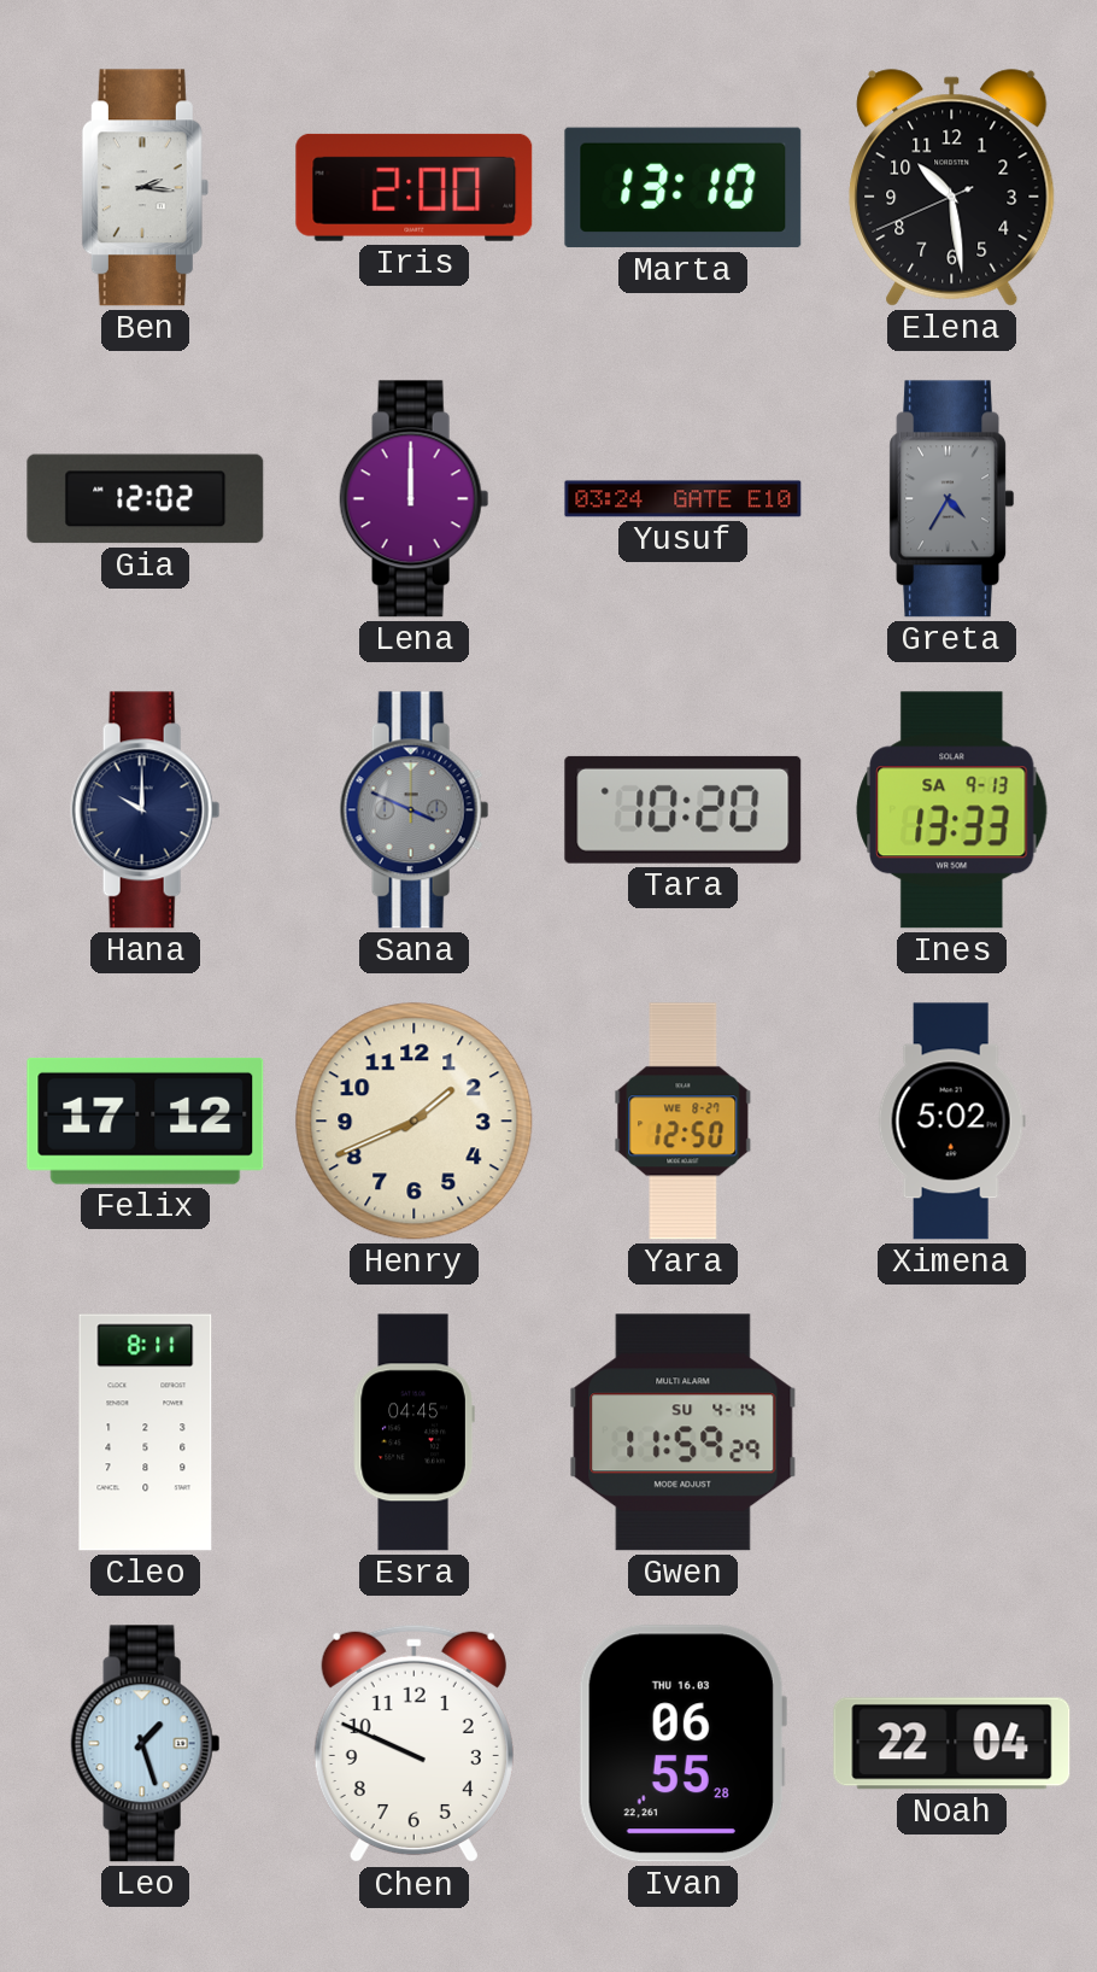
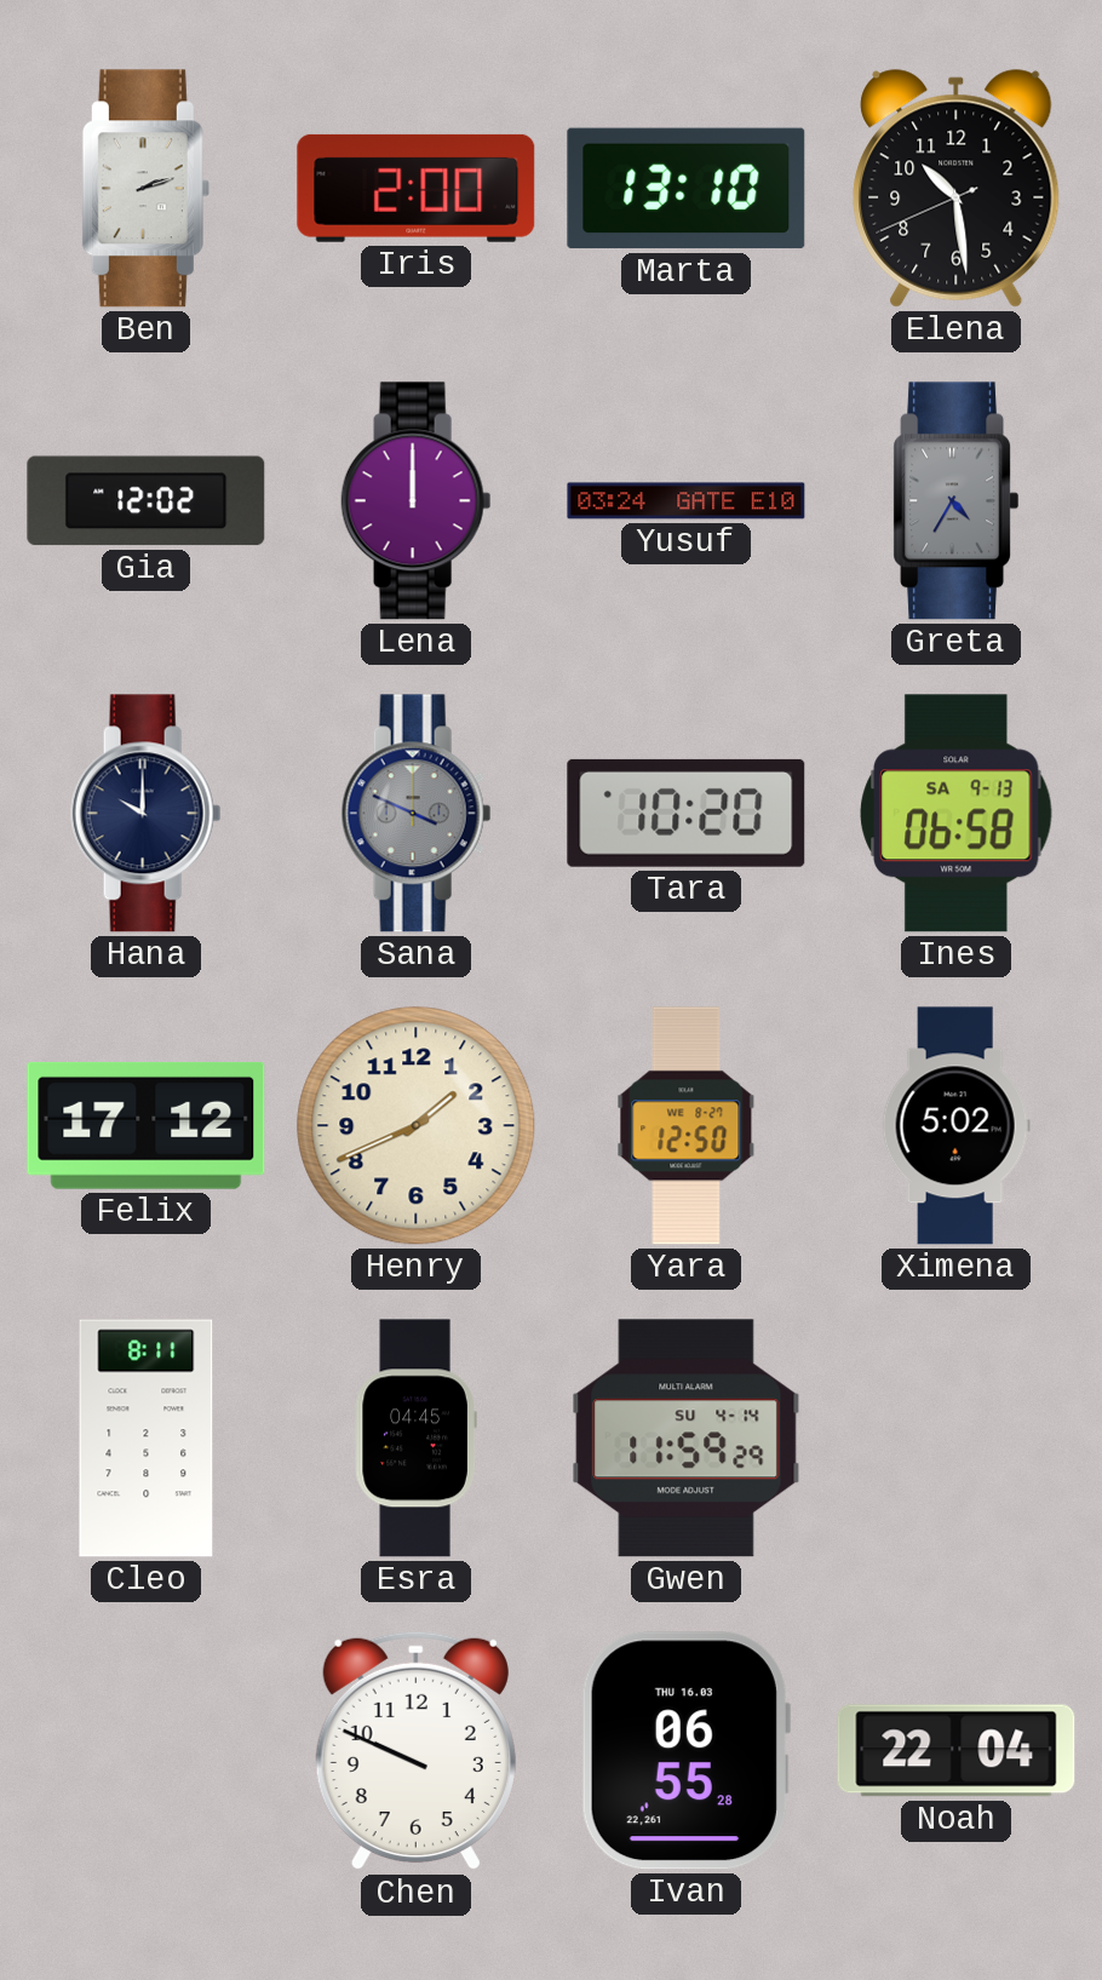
Ben: 2:16 -> 2:12 (145, 189)
Ines: 13:33 -> 06:58 (957, 814)
Leo: 1:27 -> none (146, 1744)
